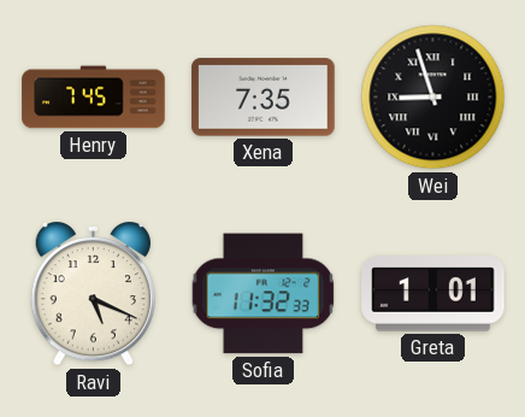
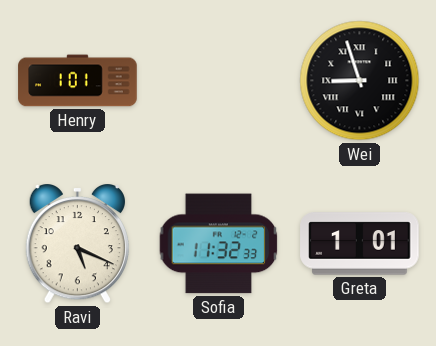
Henry: 7:45 -> 1:01 (78, 81)
Xena: 7:35 -> none (264, 98)
